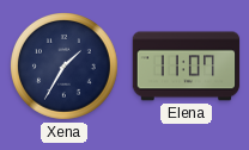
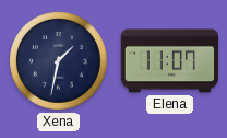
Xena: 1:35 -> 1:32 (59, 61)
